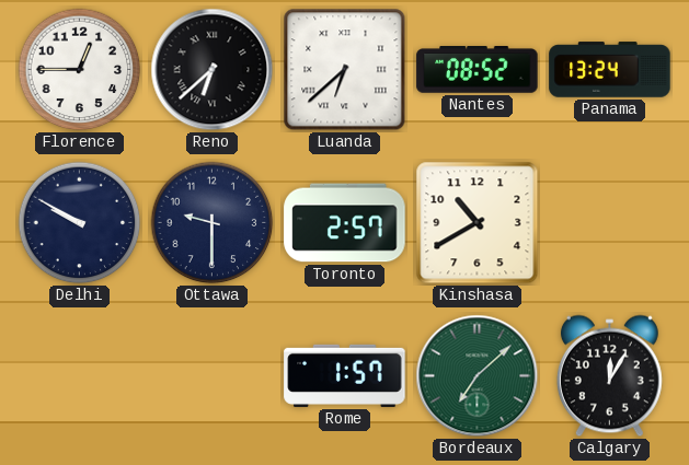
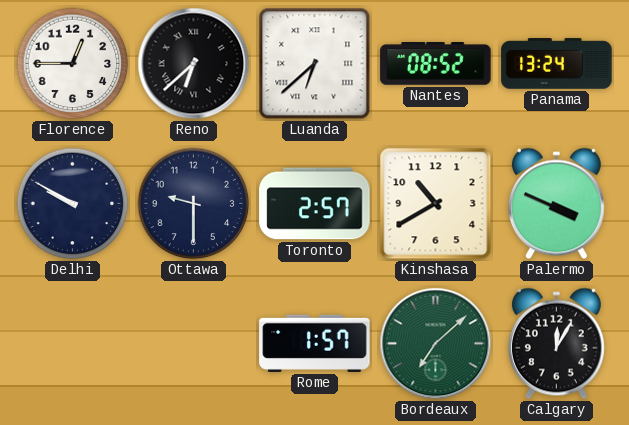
Palermo: none -> 3:49 (556, 204)
